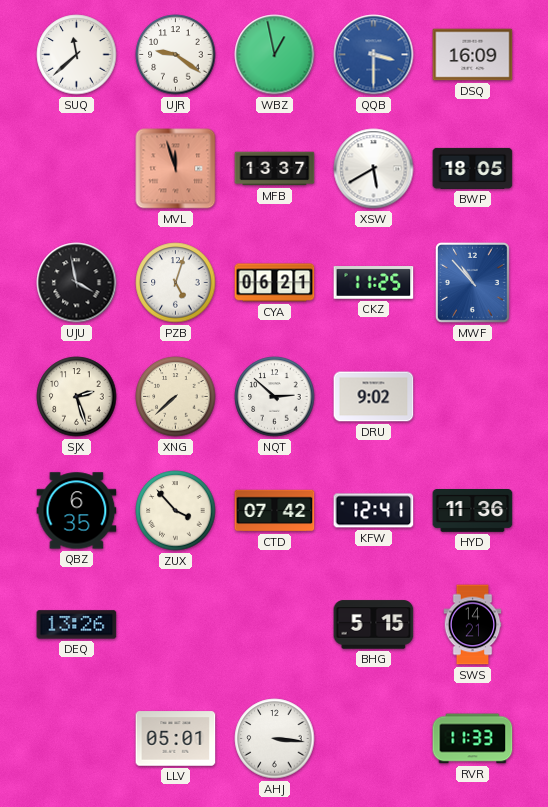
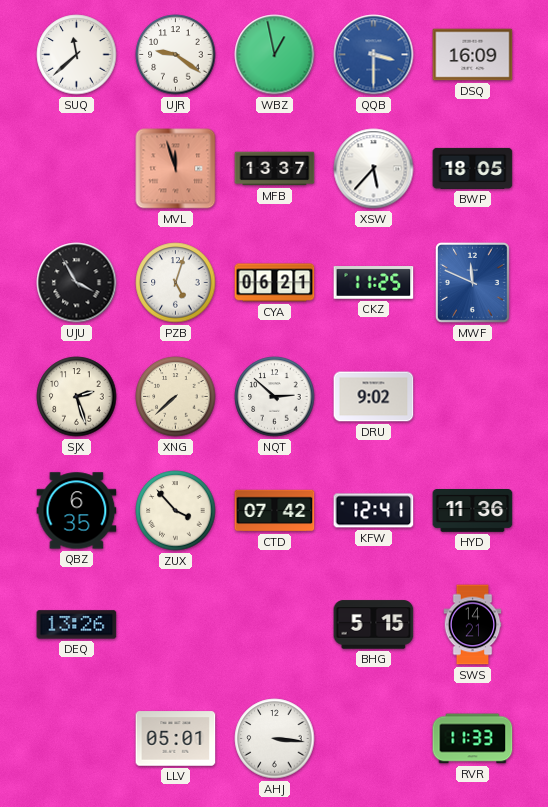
XSW: 5:40 -> 5:37 (374, 169)
UJU: 3:58 -> 3:55 (77, 283)
MWF: 10:53 -> 11:49 (472, 282)
